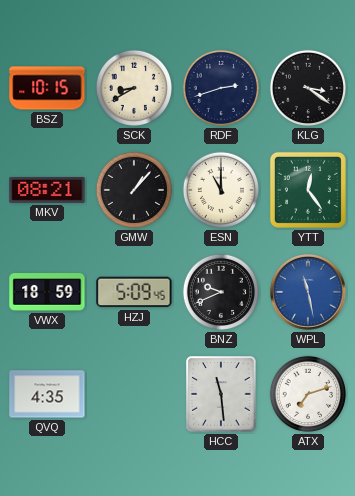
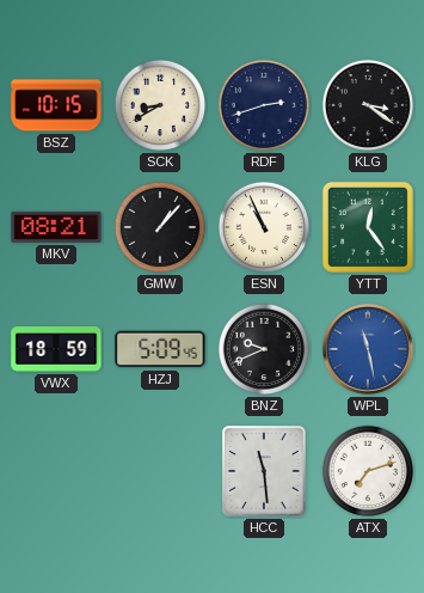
ESN: 11:00 -> 10:56 (264, 227)
QVQ: 4:35 -> none (47, 394)
